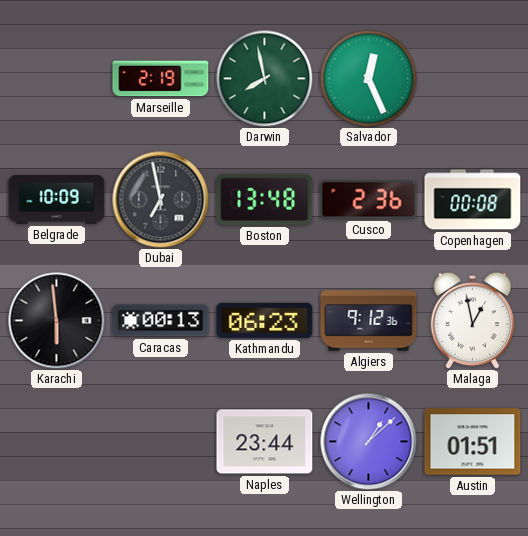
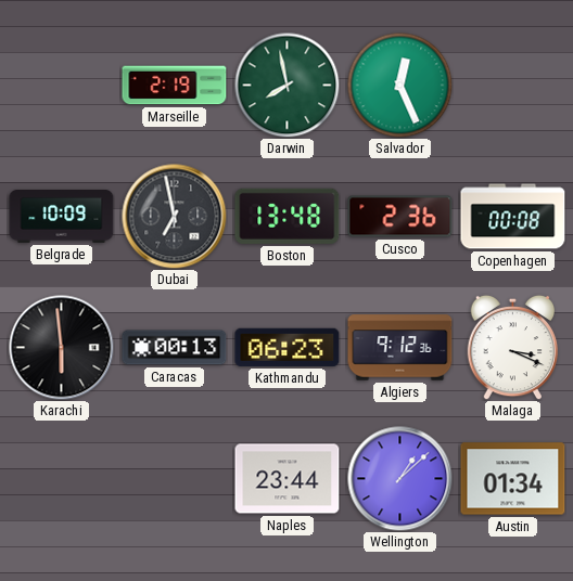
Malaga: 12:58 -> 3:19 (513, 347)
Austin: 01:51 -> 01:34 (513, 479)
